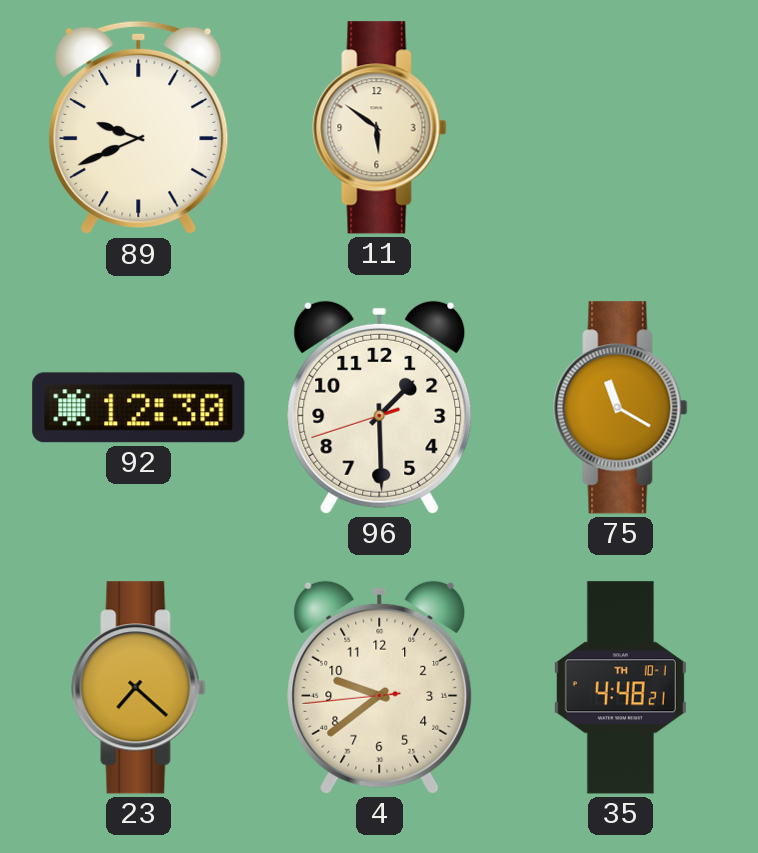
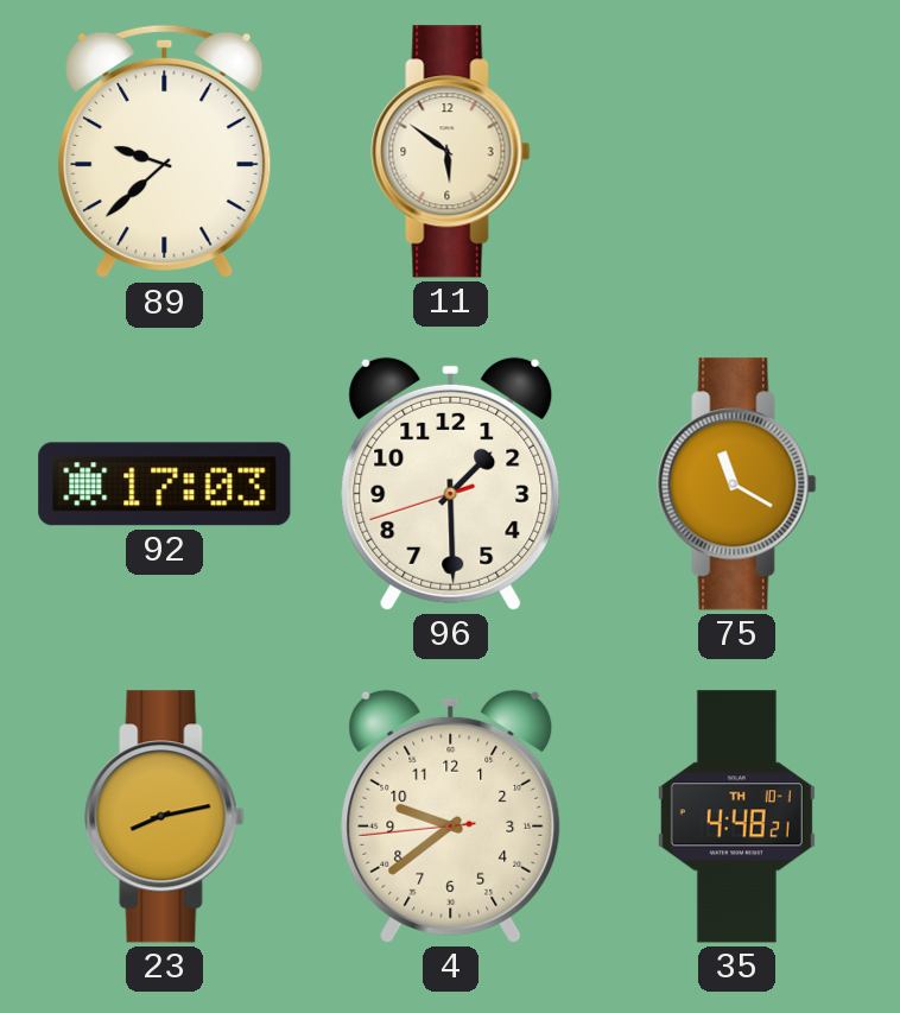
89: 9:41 -> 9:38 (165, 152)
92: 12:30 -> 17:03 (165, 485)
23: 7:22 -> 8:13 (165, 817)
